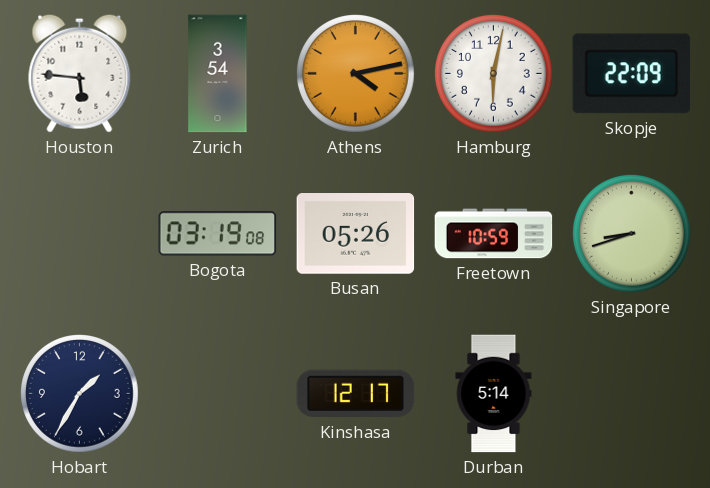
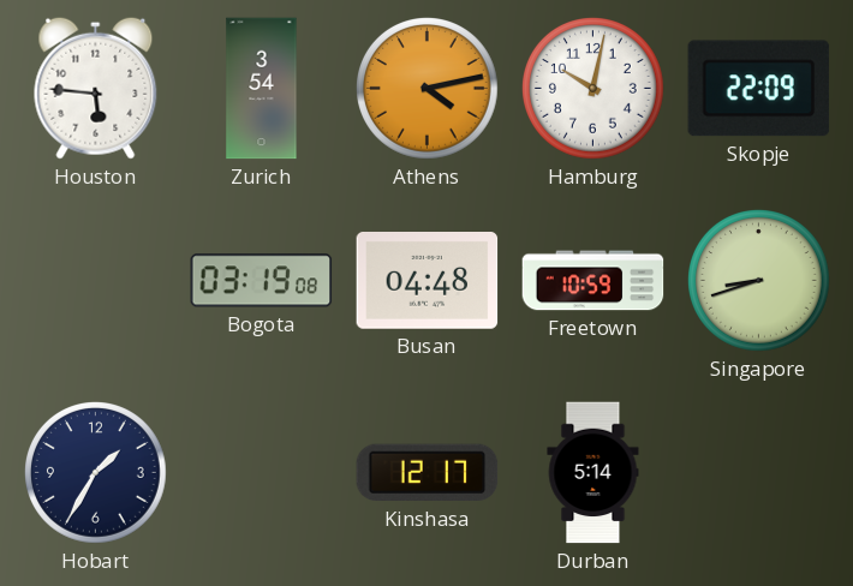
Hamburg: 6:02 -> 10:02 (593, 89)
Busan: 05:26 -> 04:48 (428, 281)
